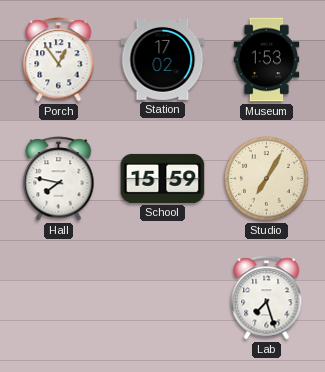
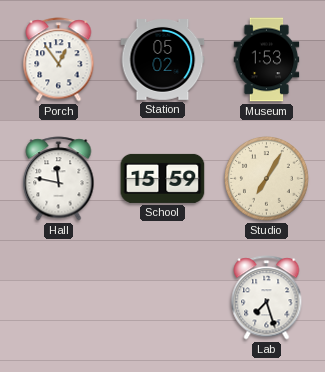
Station: 17:02 -> 05:02 (163, 60)
Hall: 7:47 -> 11:47 (59, 179)
